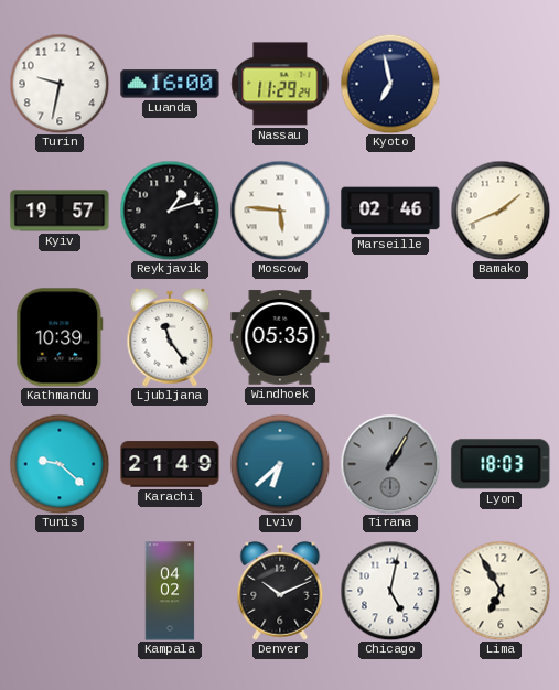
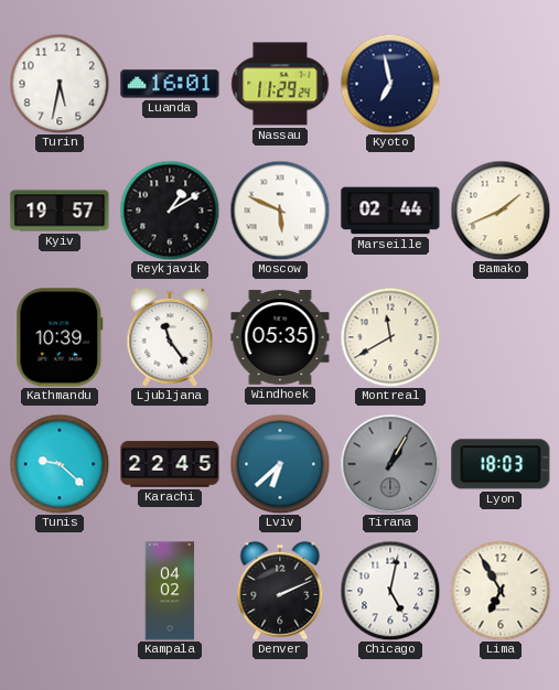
Turin: 9:32 -> 5:32 (60, 84)
Luanda: 16:00 -> 16:01 (170, 84)
Reykjavik: 1:12 -> 1:10 (170, 211)
Moscow: 5:46 -> 5:49 (280, 211)
Marseille: 02:46 -> 02:44 (390, 211)
Montreal: none -> 11:40 (390, 337)
Karachi: 21:49 -> 22:45 (170, 464)
Denver: 10:11 -> 2:11 (280, 591)
